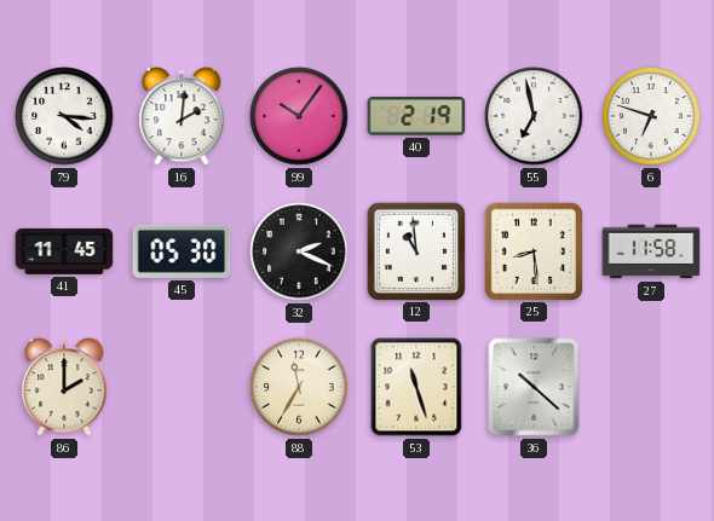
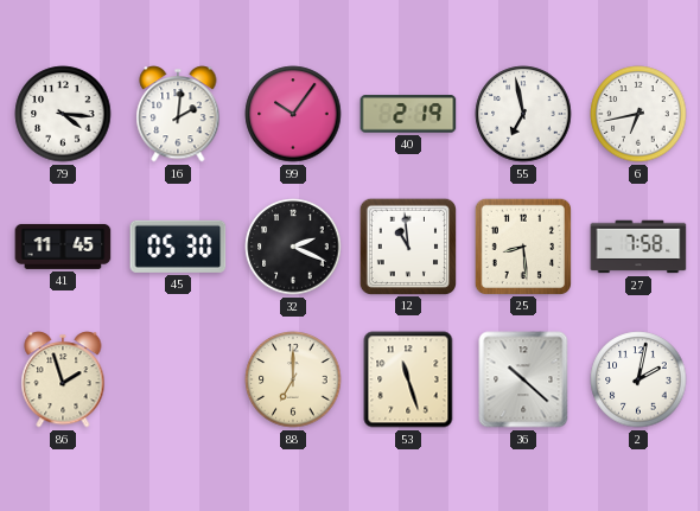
6: 6:48 -> 6:43 (638, 114)
27: 11:58 -> 7:58 (638, 247)
86: 2:00 -> 1:57 (63, 379)
88: 11:35 -> 7:00 (293, 379)
2: none -> 2:02 (638, 379)
